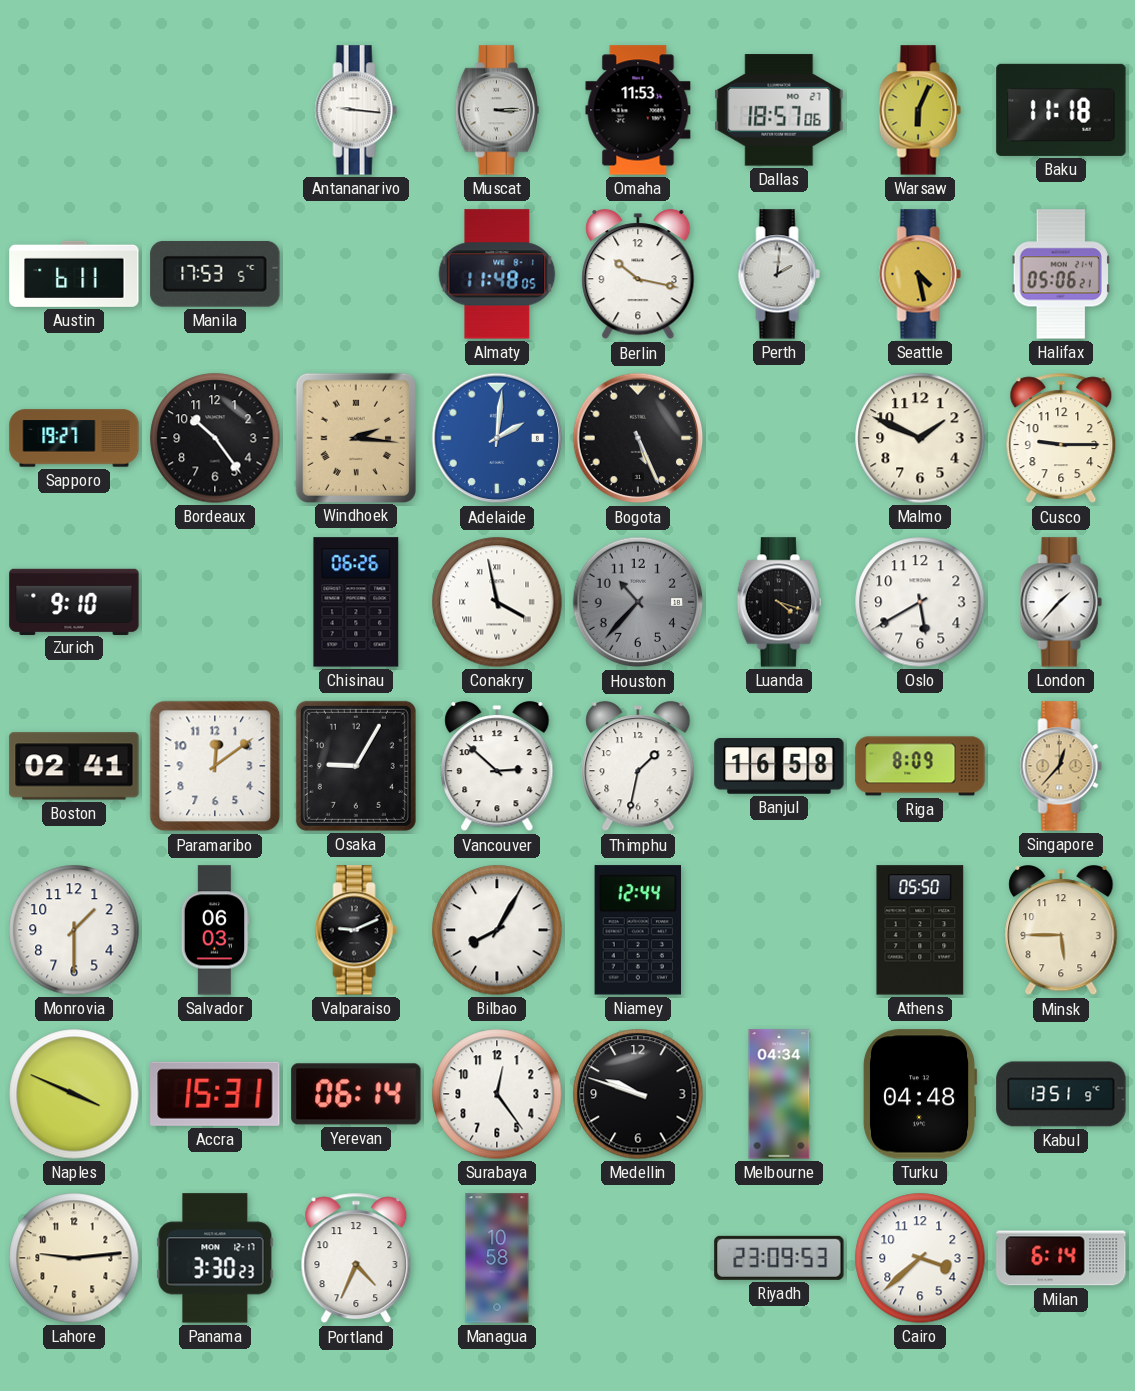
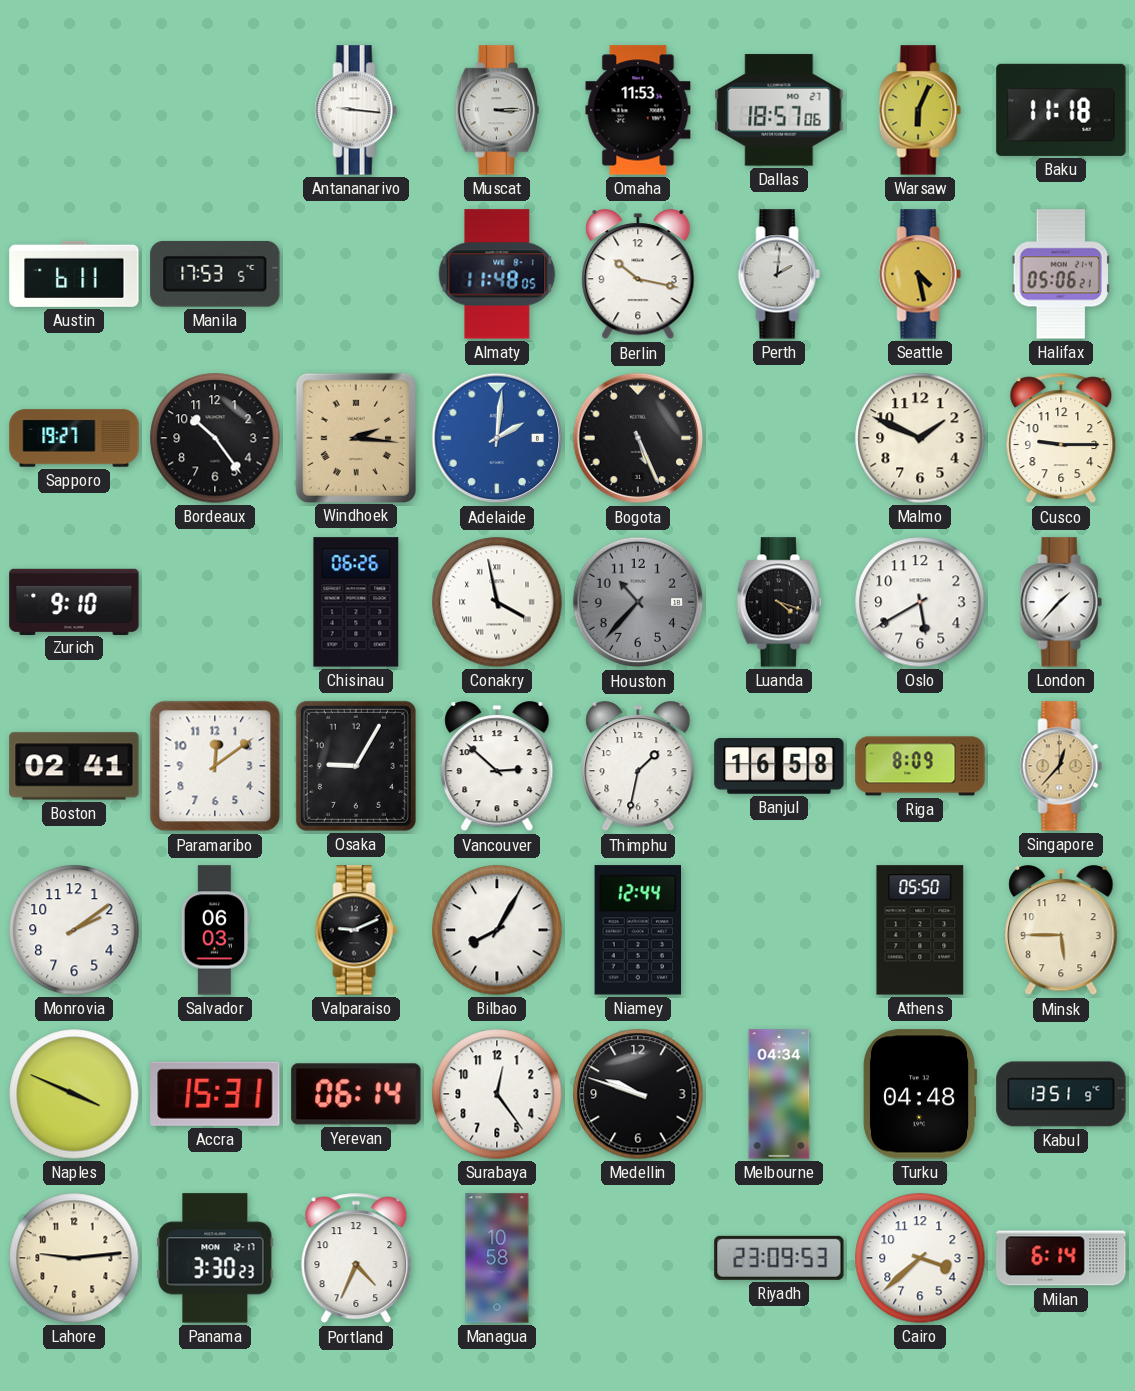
Monrovia: 1:30 -> 2:09 (74, 930)
